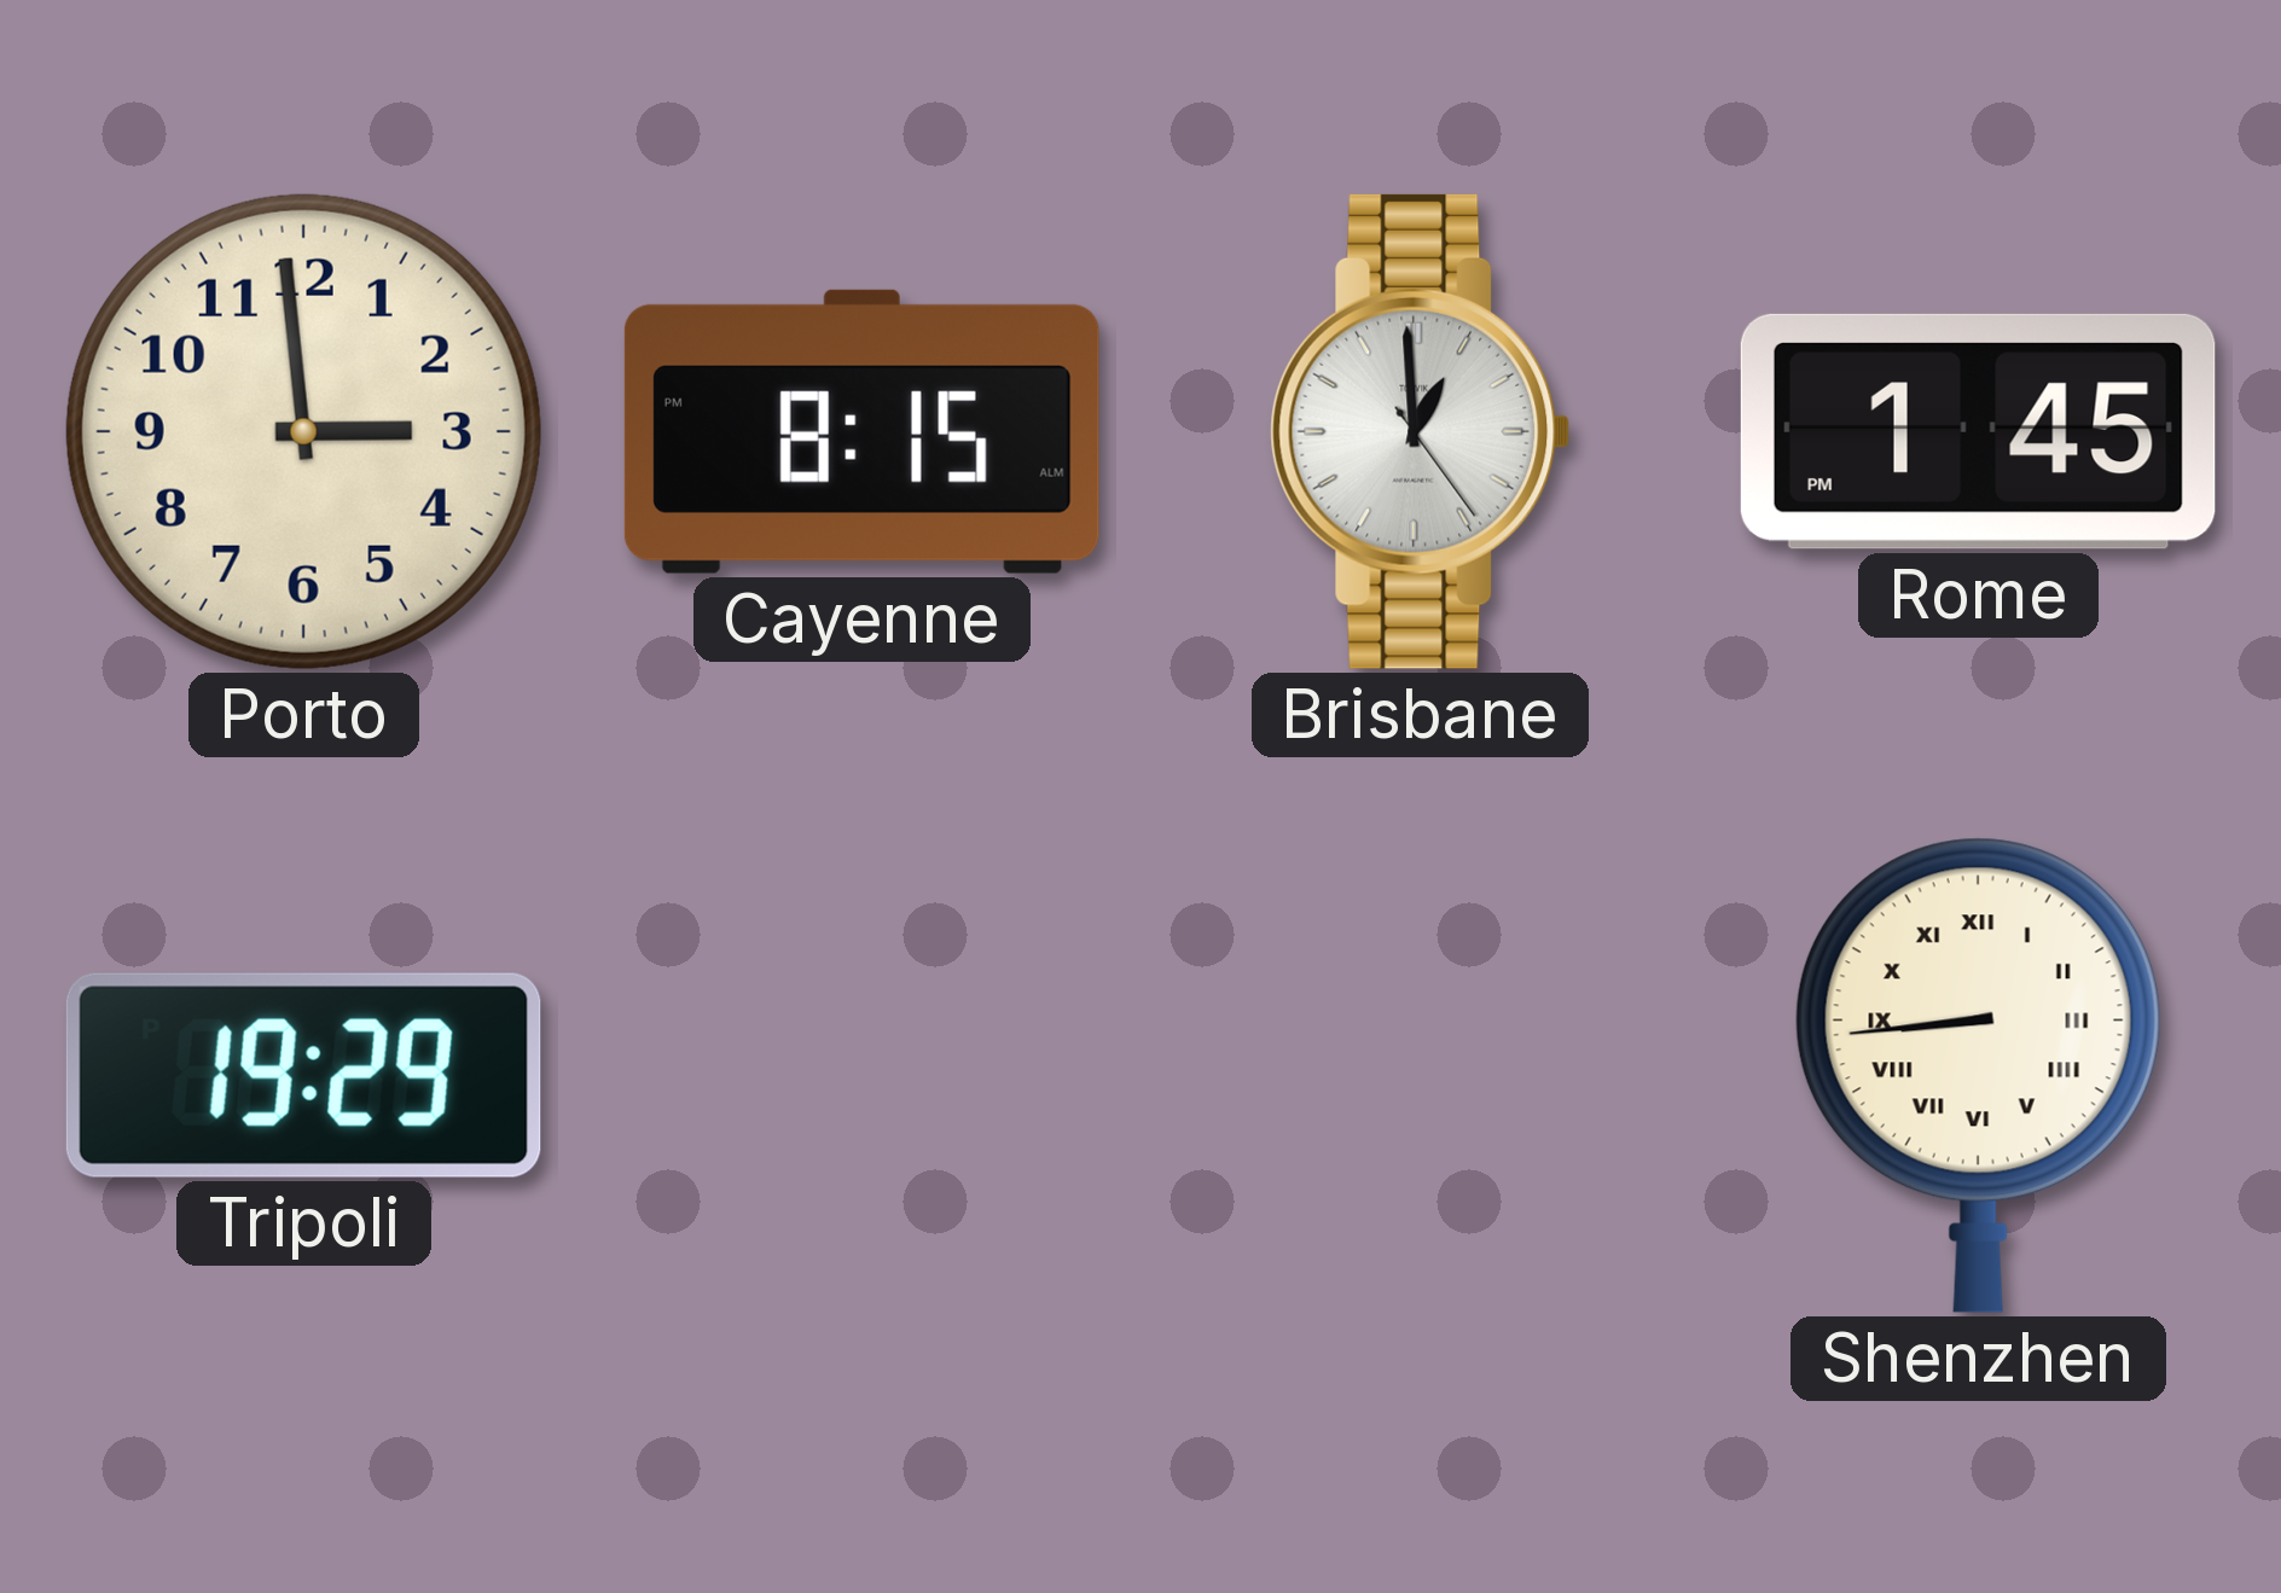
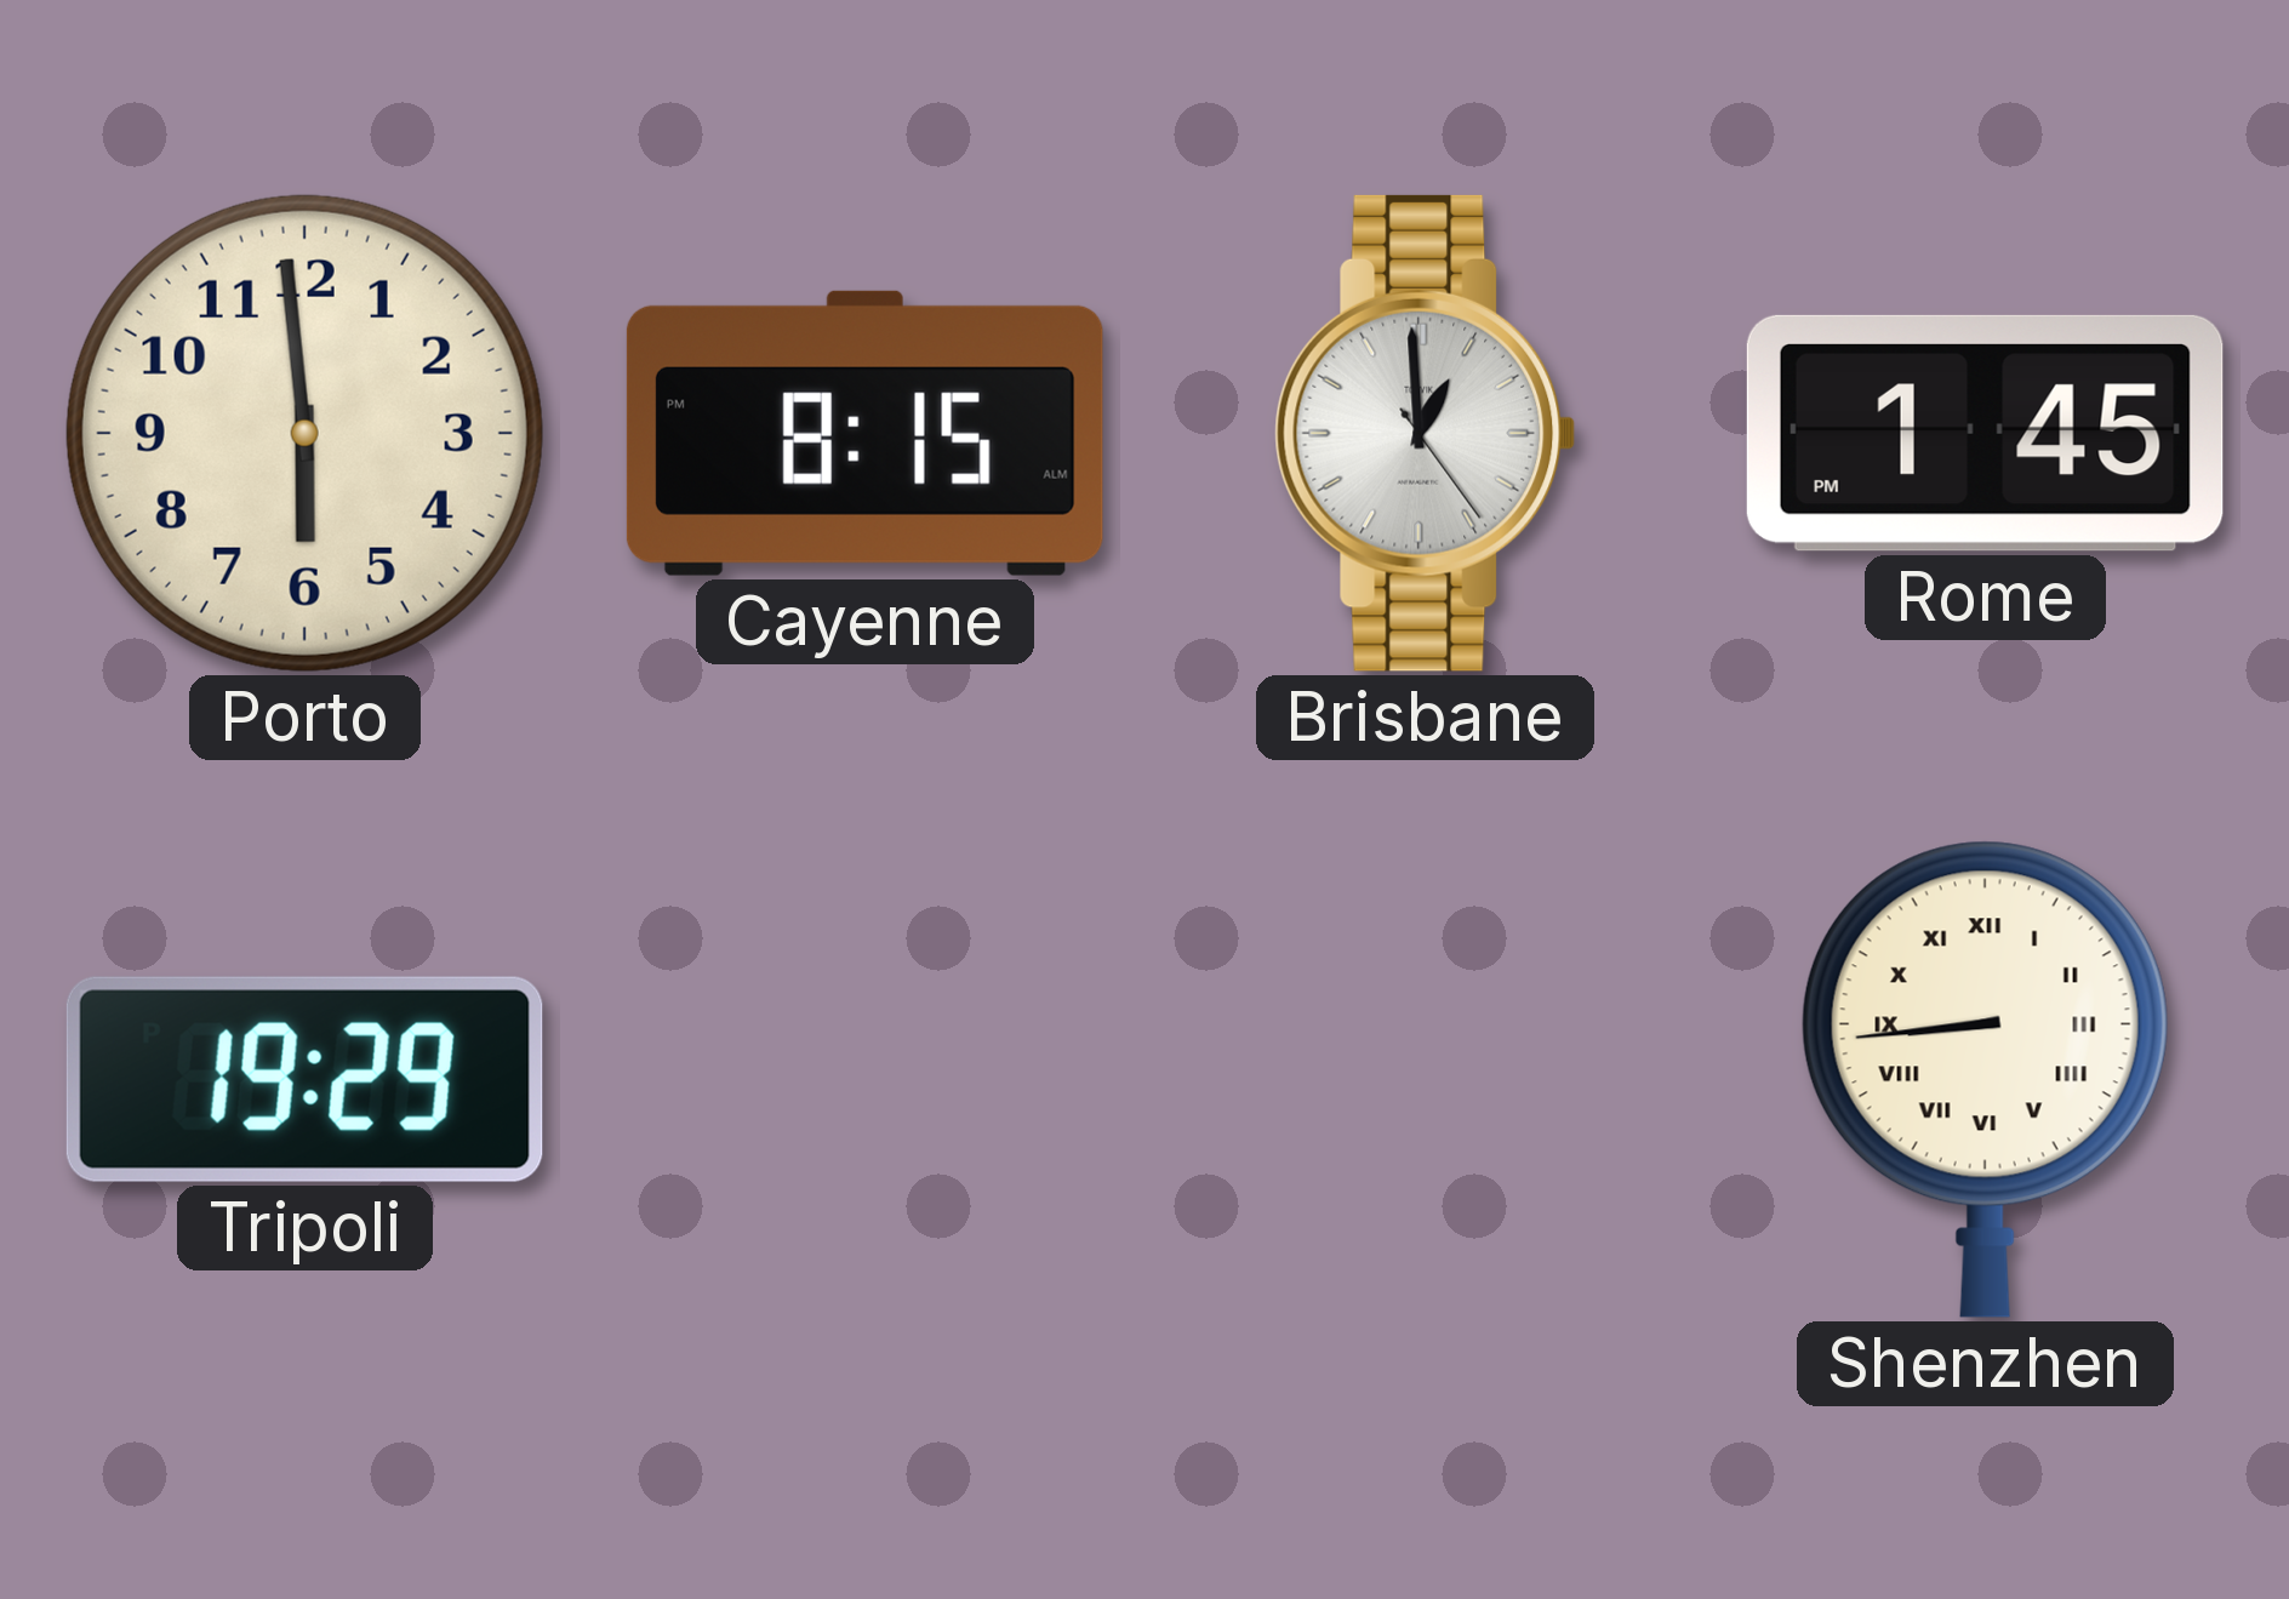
Porto: 2:59 -> 5:59 (304, 433)
